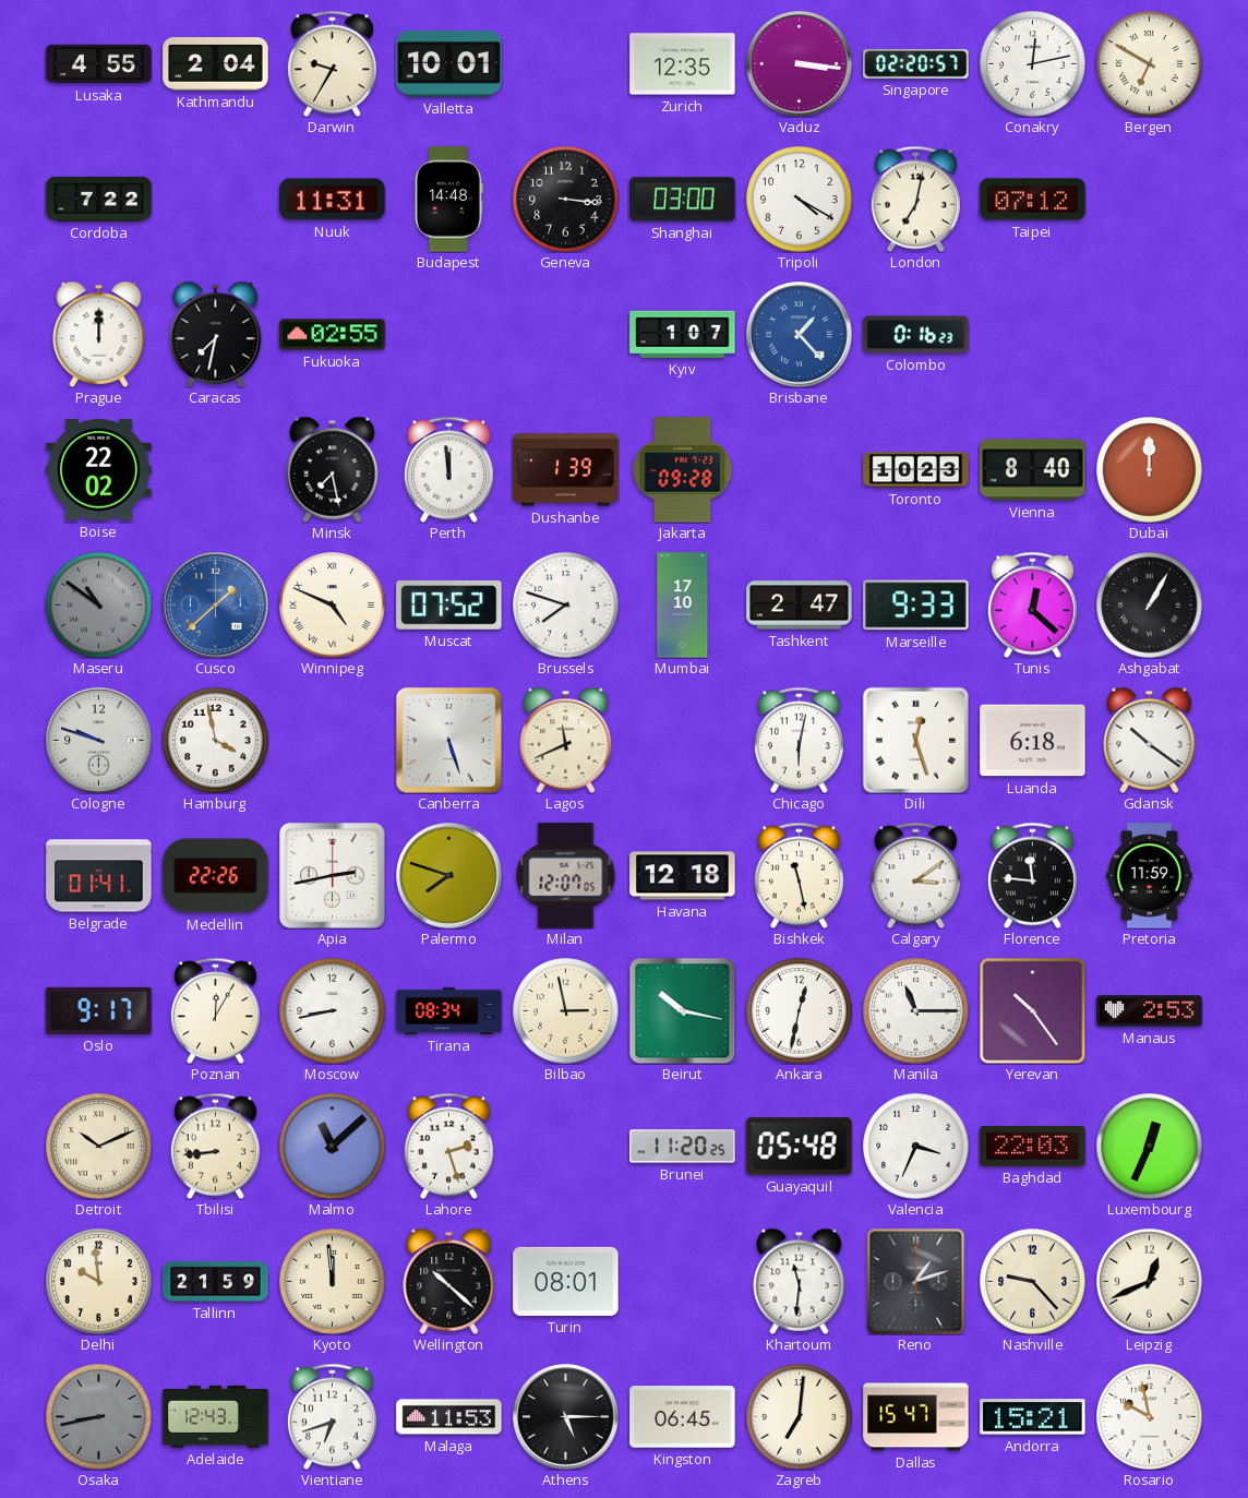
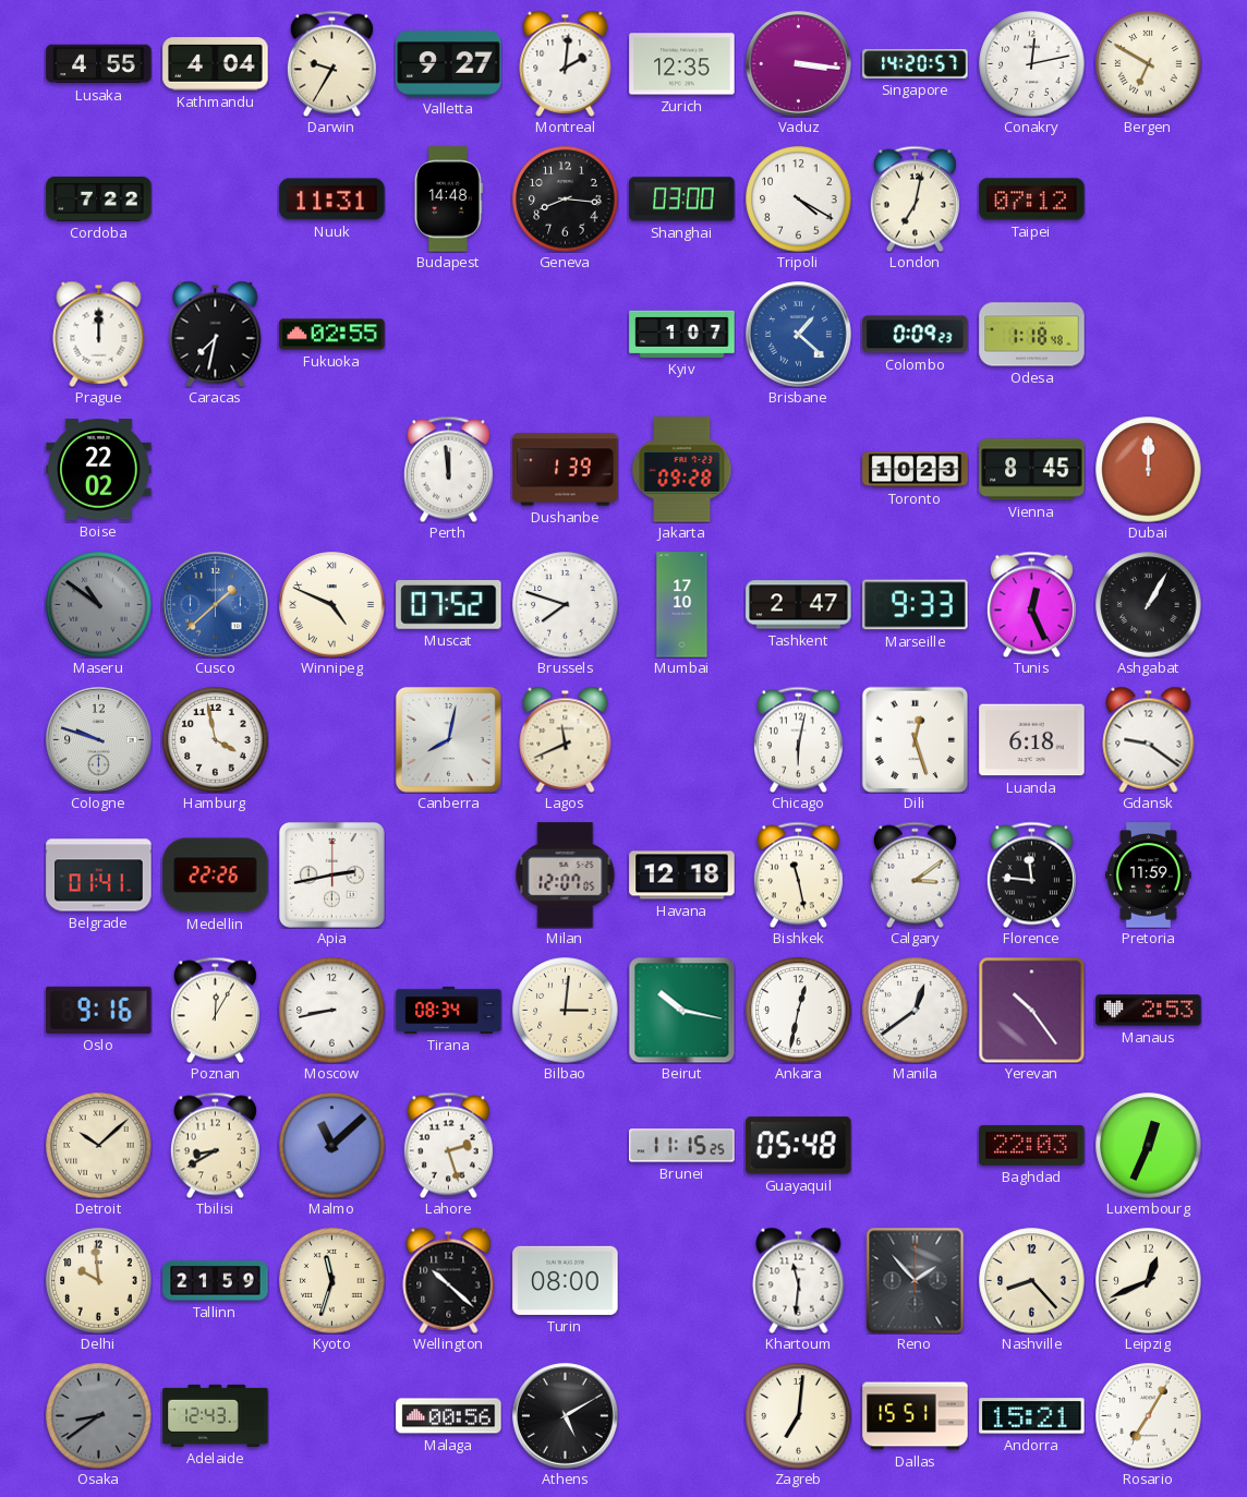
Kathmandu: 2:04 -> 4:04 (216, 64)
Valletta: 10:01 -> 9:27 (449, 64)
Montreal: none -> 2:01 (566, 63)
Singapore: 02:20 -> 14:20 (916, 63)
Geneva: 3:16 -> 8:16 (566, 200)
Brisbane: 1:23 -> 1:22 (799, 335)
Colombo: 0:16 -> 0:09 (916, 335)
Odesa: none -> 1:18 (1032, 335)
Minsk: 7:28 -> none (333, 469)
Vienna: 8:40 -> 8:45 (1032, 470)
Tunis: 12:22 -> 12:26 (1031, 604)
Canberra: 5:27 -> 8:02 (448, 739)
Gdansk: 10:21 -> 9:21 (1149, 739)
Palermo: 7:48 -> none (449, 876)
Oslo: 9:17 -> 9:16 (99, 1010)
Bilbao: 2:58 -> 3:01 (566, 1011)
Manila: 11:15 -> 12:39 (916, 1011)
Detroit: 10:11 -> 10:08 (99, 1146)
Tbilisi: 8:44 -> 8:40 (215, 1145)
Brunei: 11:20 -> 11:15 (682, 1146)
Valencia: 3:34 -> none (916, 1147)
Kyoto: 11:59 -> 11:33 (332, 1281)
Turin: 08:01 -> 08:00 (566, 1280)
Reno: 1:12 -> 1:53 (916, 1280)
Nashville: 9:23 -> 8:23 (1032, 1281)
Osaka: 8:43 -> 8:39 (99, 1416)
Vientiane: 6:42 -> none (332, 1416)
Malaga: 11:53 -> 00:56 (449, 1416)
Athens: 5:15 -> 5:10 (566, 1416)
Kingston: 06:45 -> none (683, 1417)
Dallas: 15:47 -> 15:51 (916, 1416)
Rosario: 9:58 -> 7:05 (1149, 1416)
